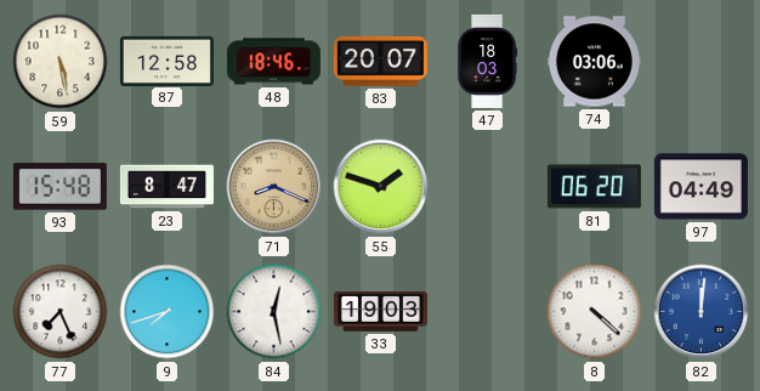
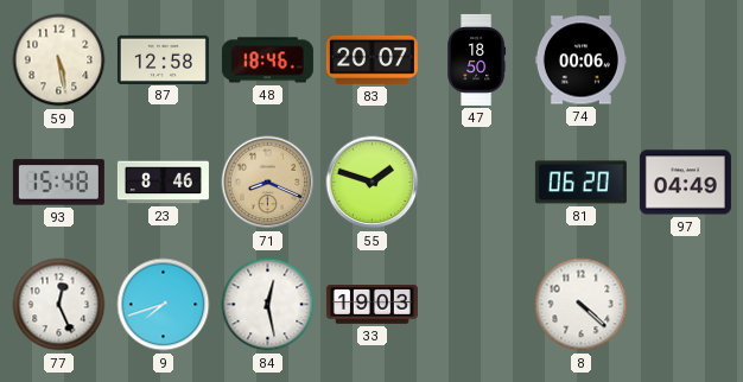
47: 18:03 -> 18:50 (477, 59)
74: 03:06 -> 00:06 (580, 61)
23: 8:47 -> 8:46 (163, 183)
77: 7:26 -> 12:26 (59, 305)
82: 12:01 -> none (702, 312)
